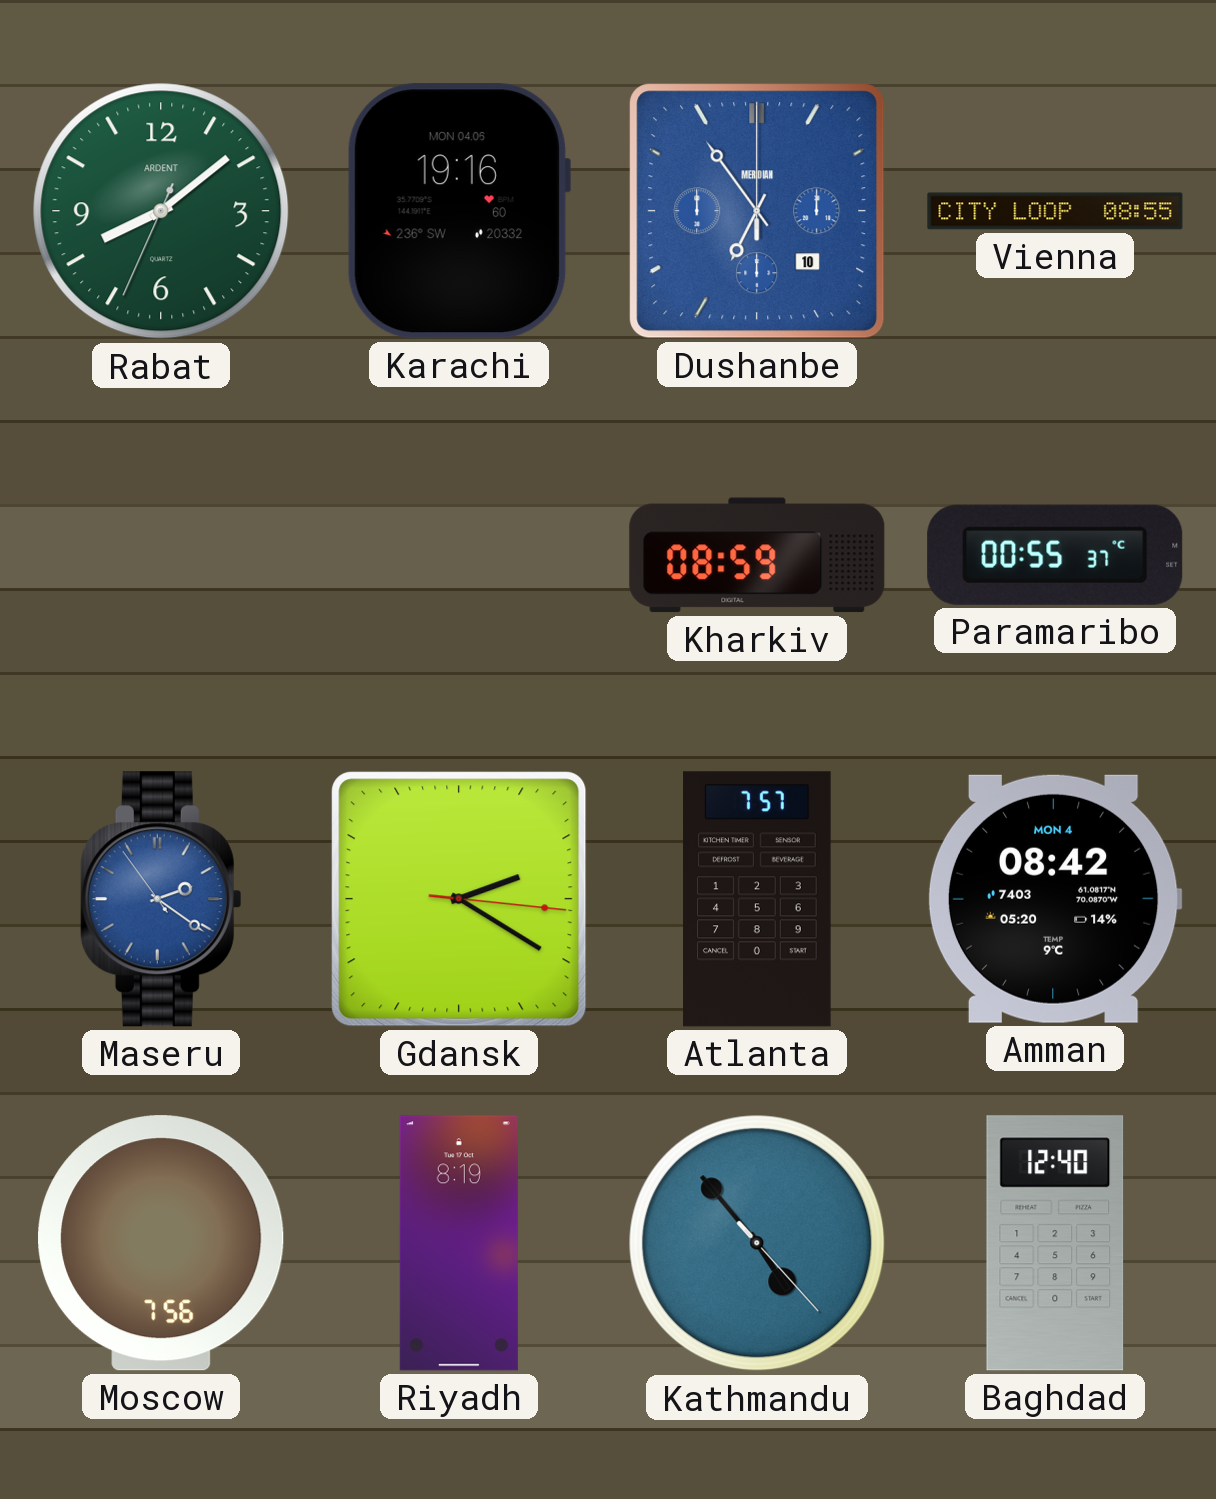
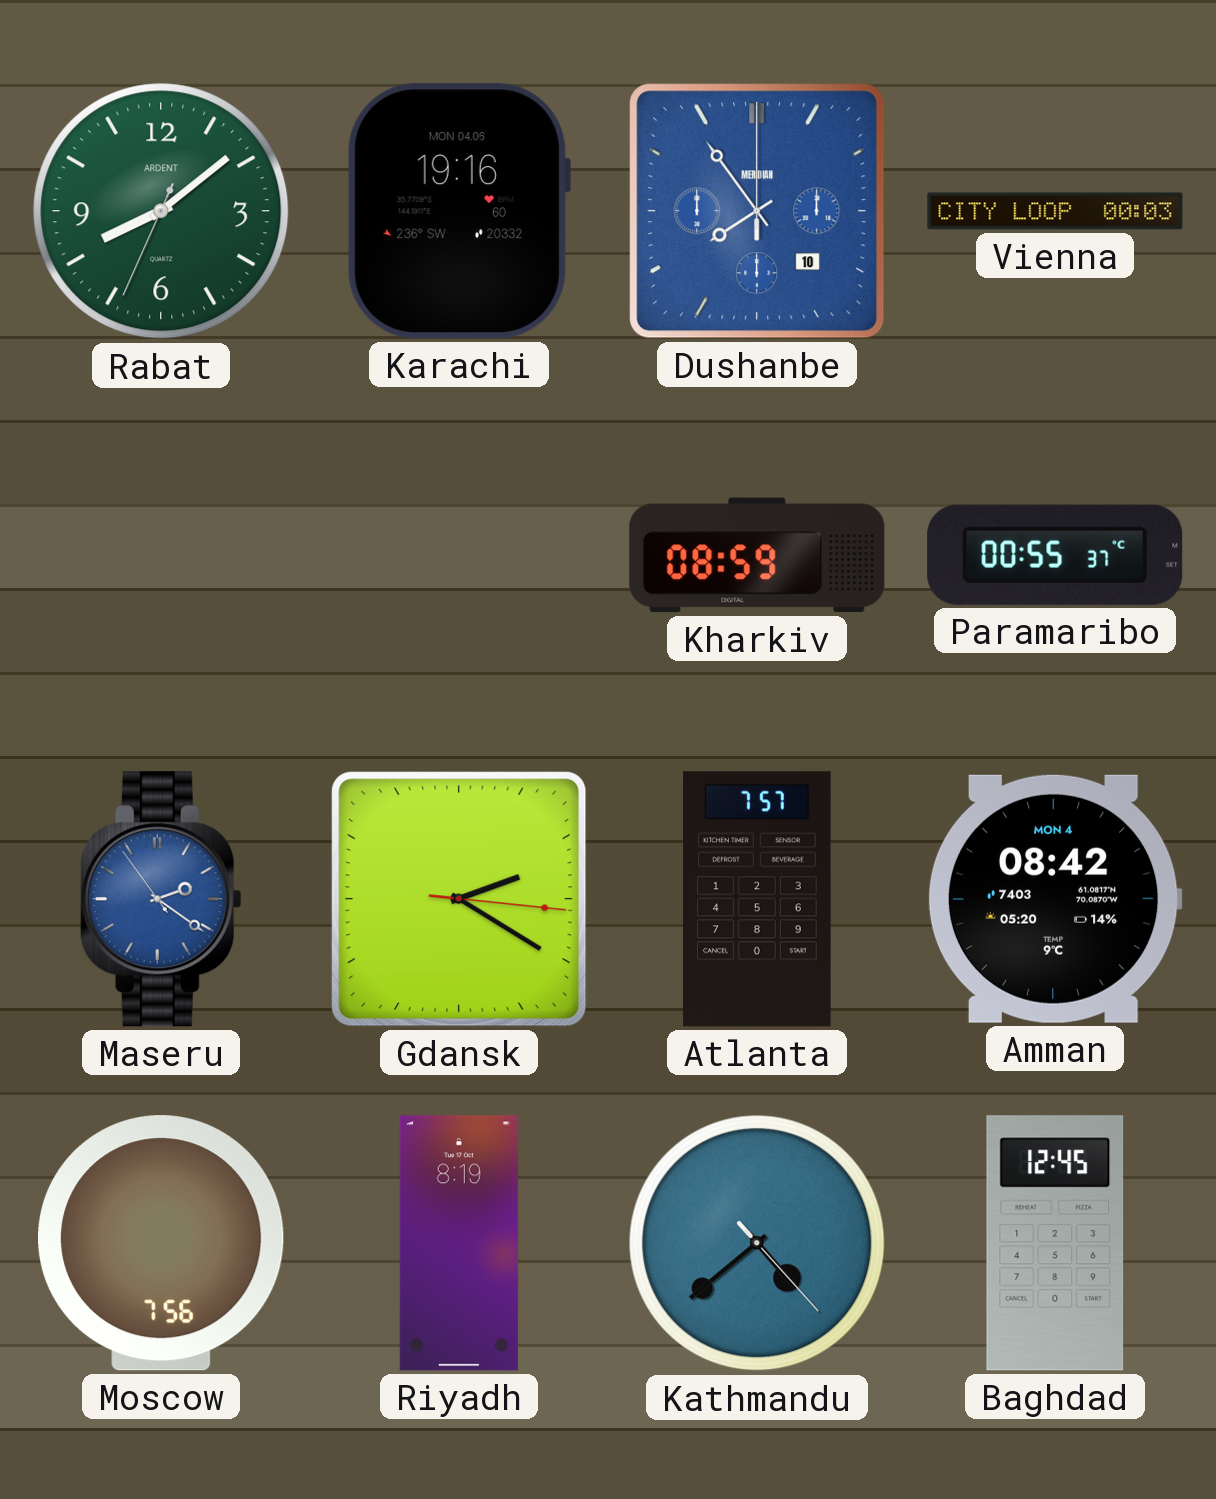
Dushanbe: 6:54 -> 7:54 (757, 211)
Vienna: 08:55 -> 00:03 (1055, 211)
Kathmandu: 4:53 -> 4:38 (757, 1243)
Baghdad: 12:40 -> 12:45 (1055, 1243)
